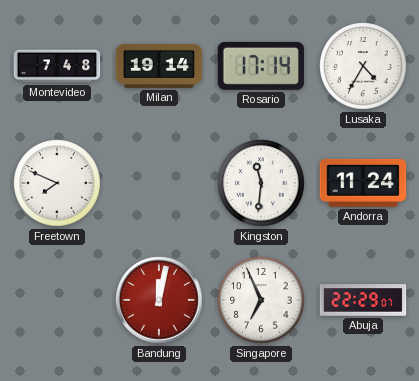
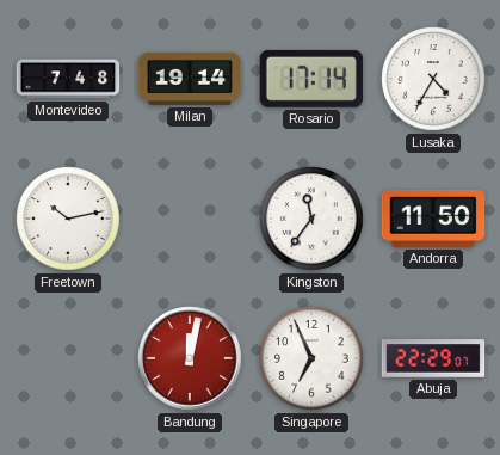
Freetown: 7:49 -> 10:13 (68, 219)
Kingston: 11:31 -> 11:36 (311, 219)
Andorra: 11:24 -> 11:50 (433, 219)
